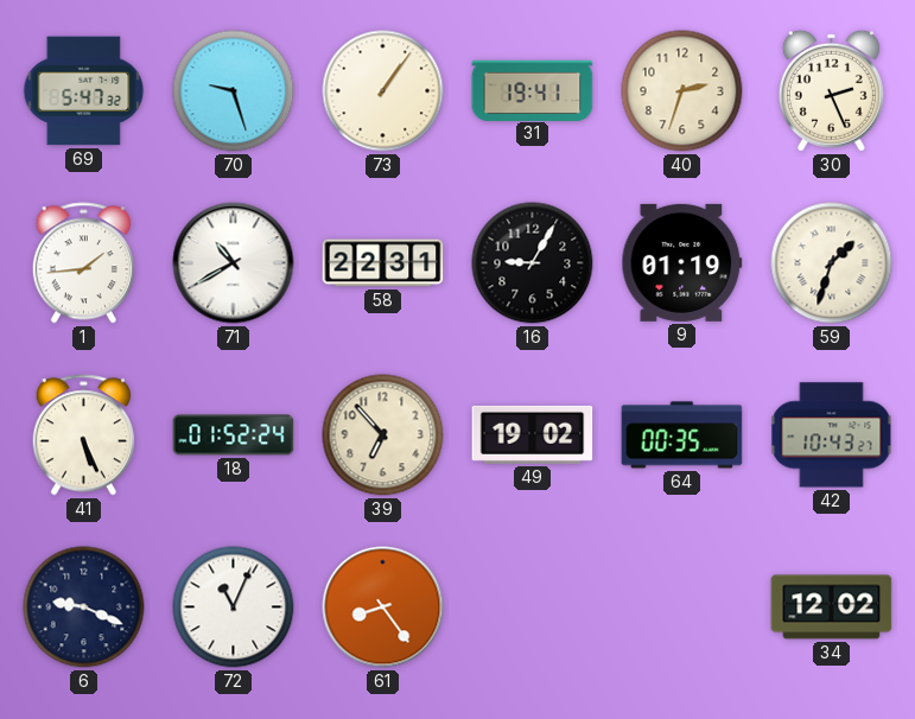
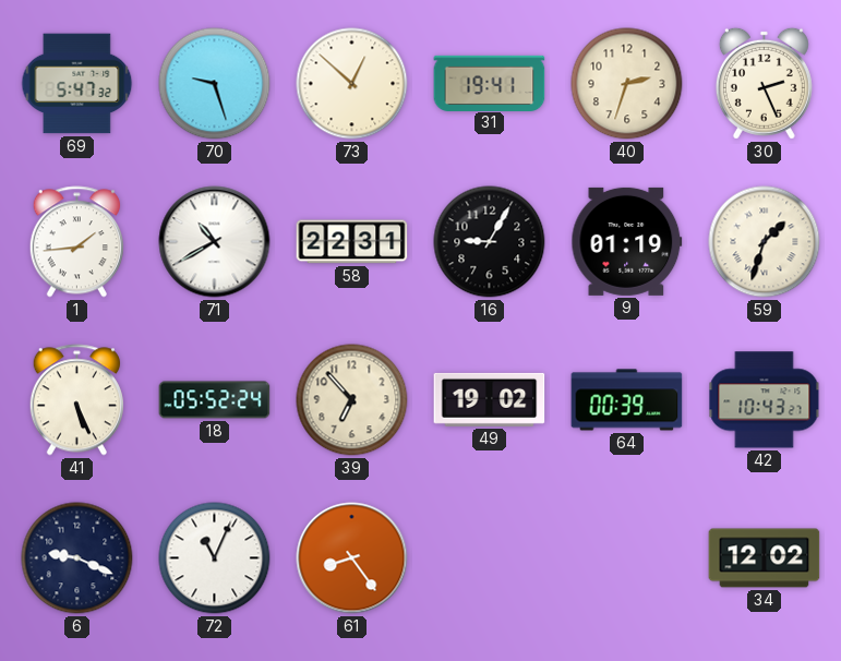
73: 1:06 -> 12:52 (352, 84)
18: 01:52 -> 05:52 (215, 400)
64: 00:35 -> 00:39 (627, 400)
